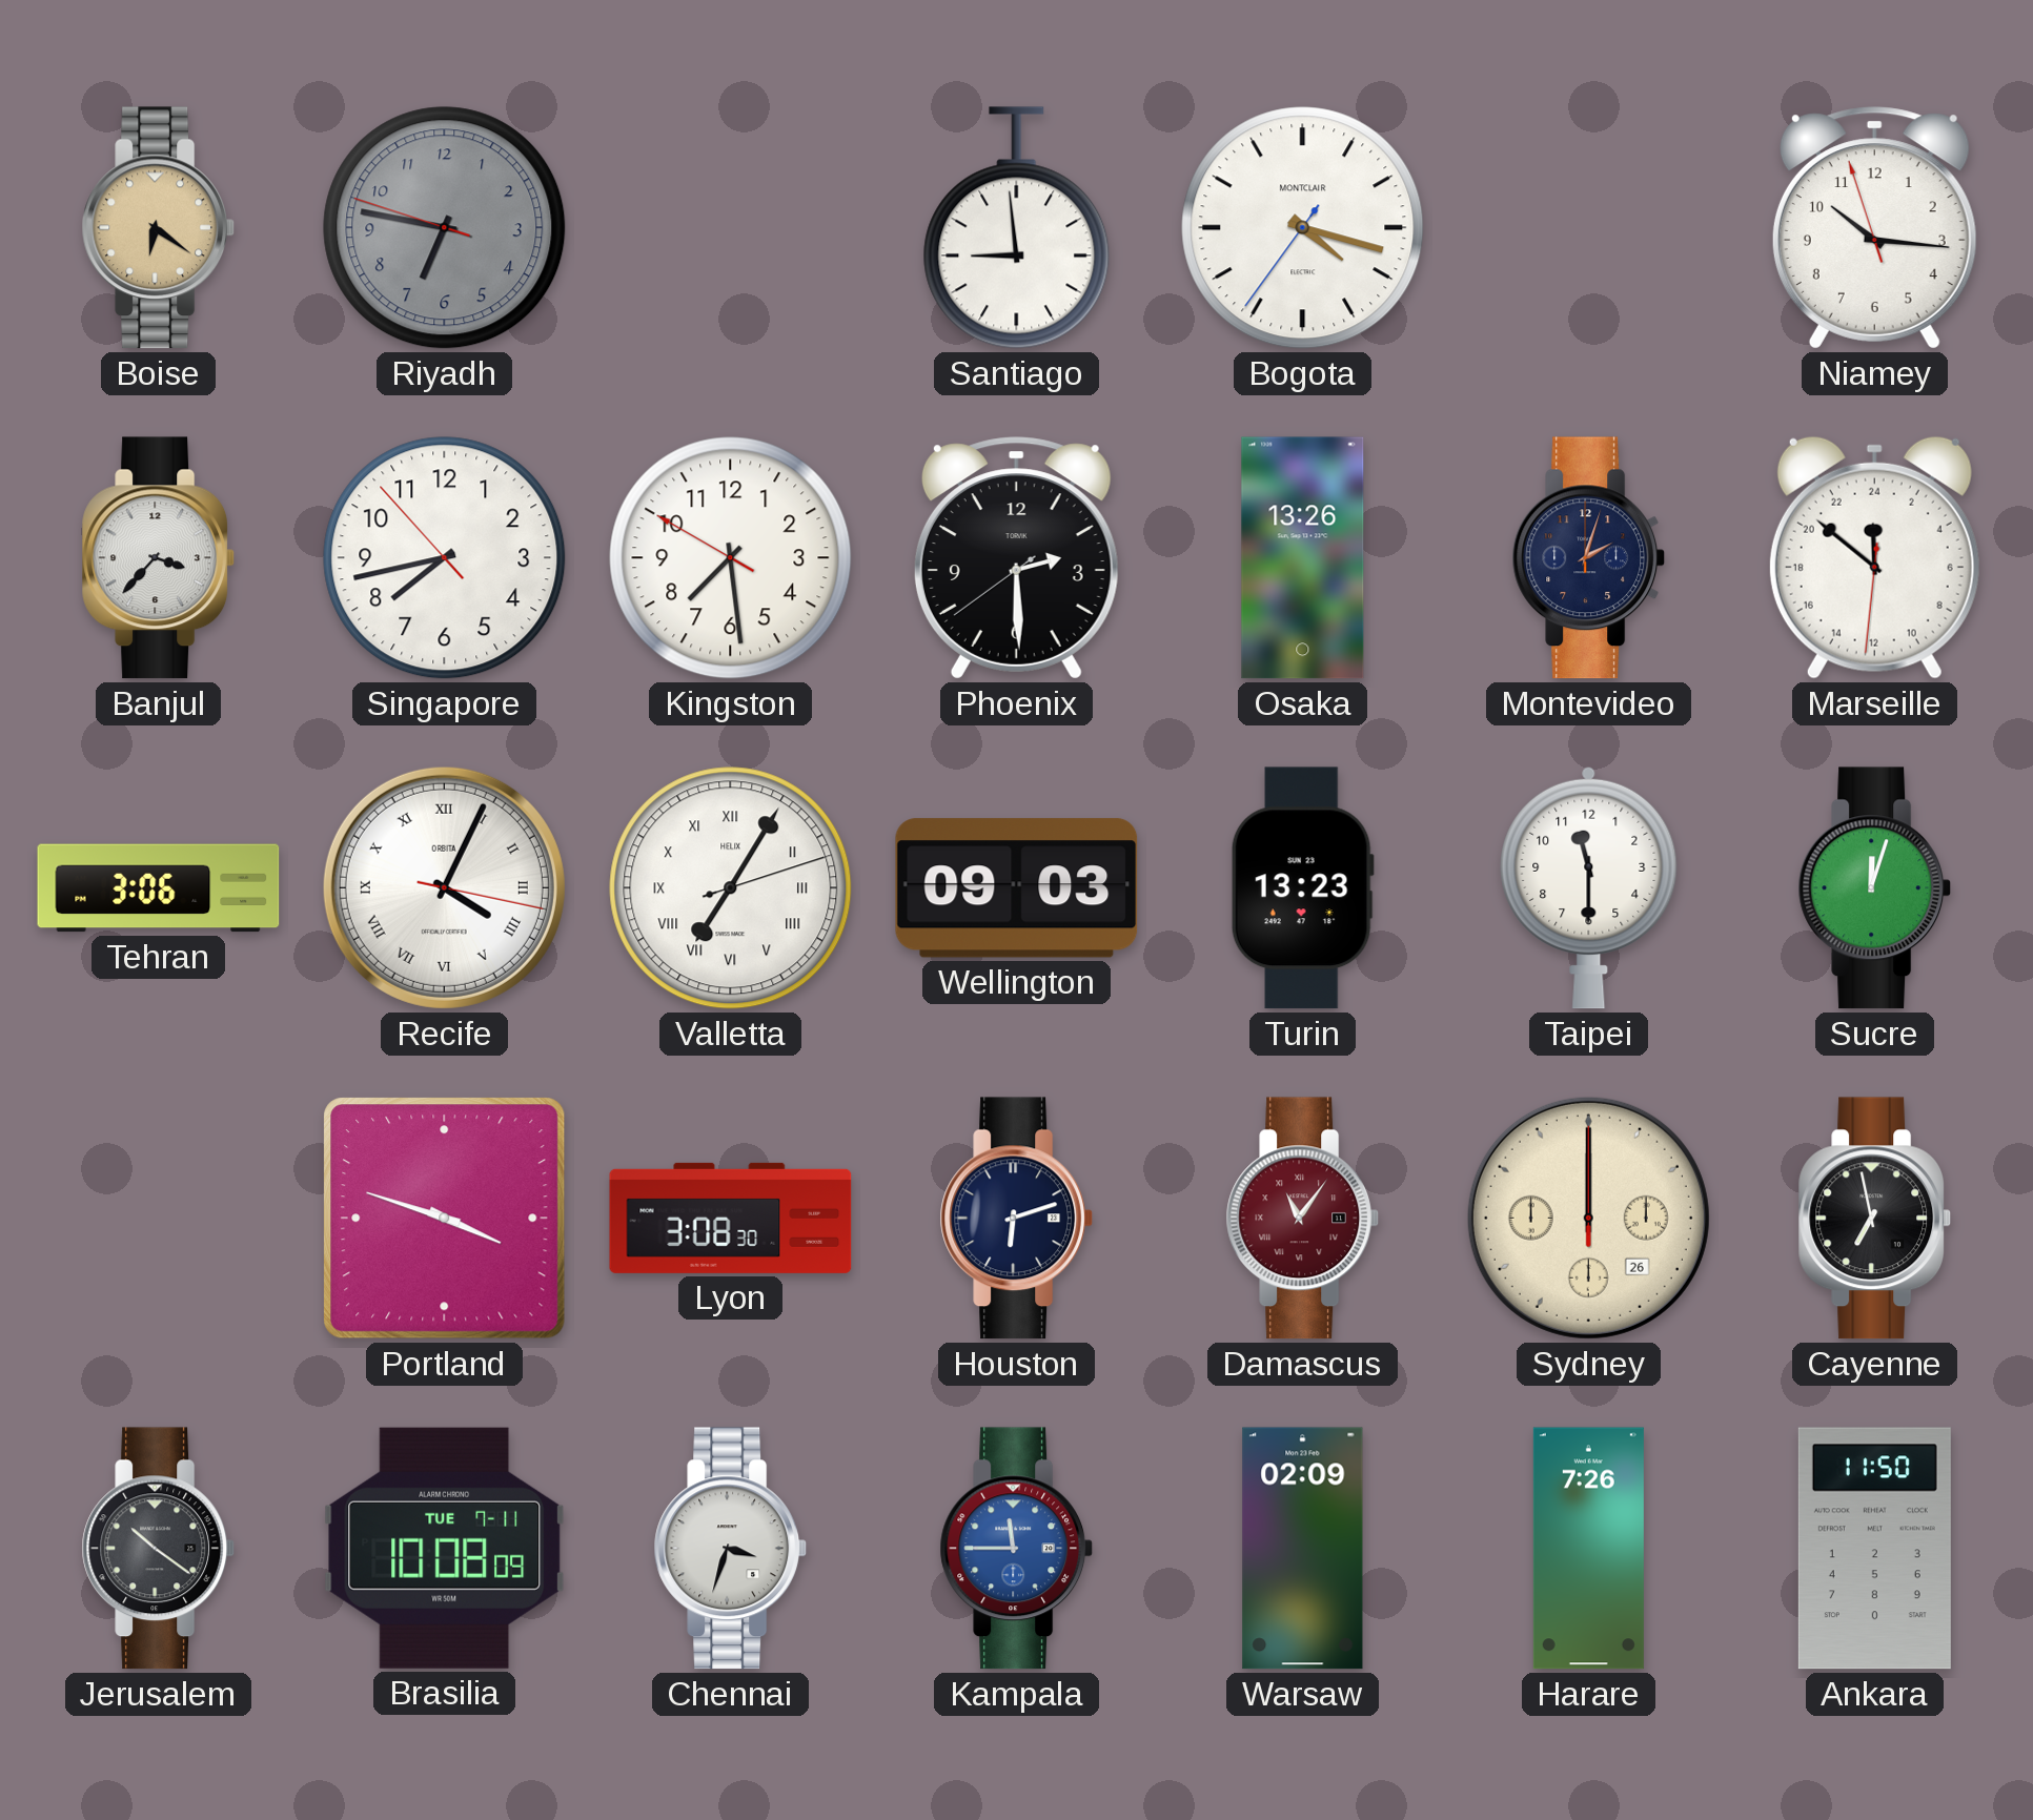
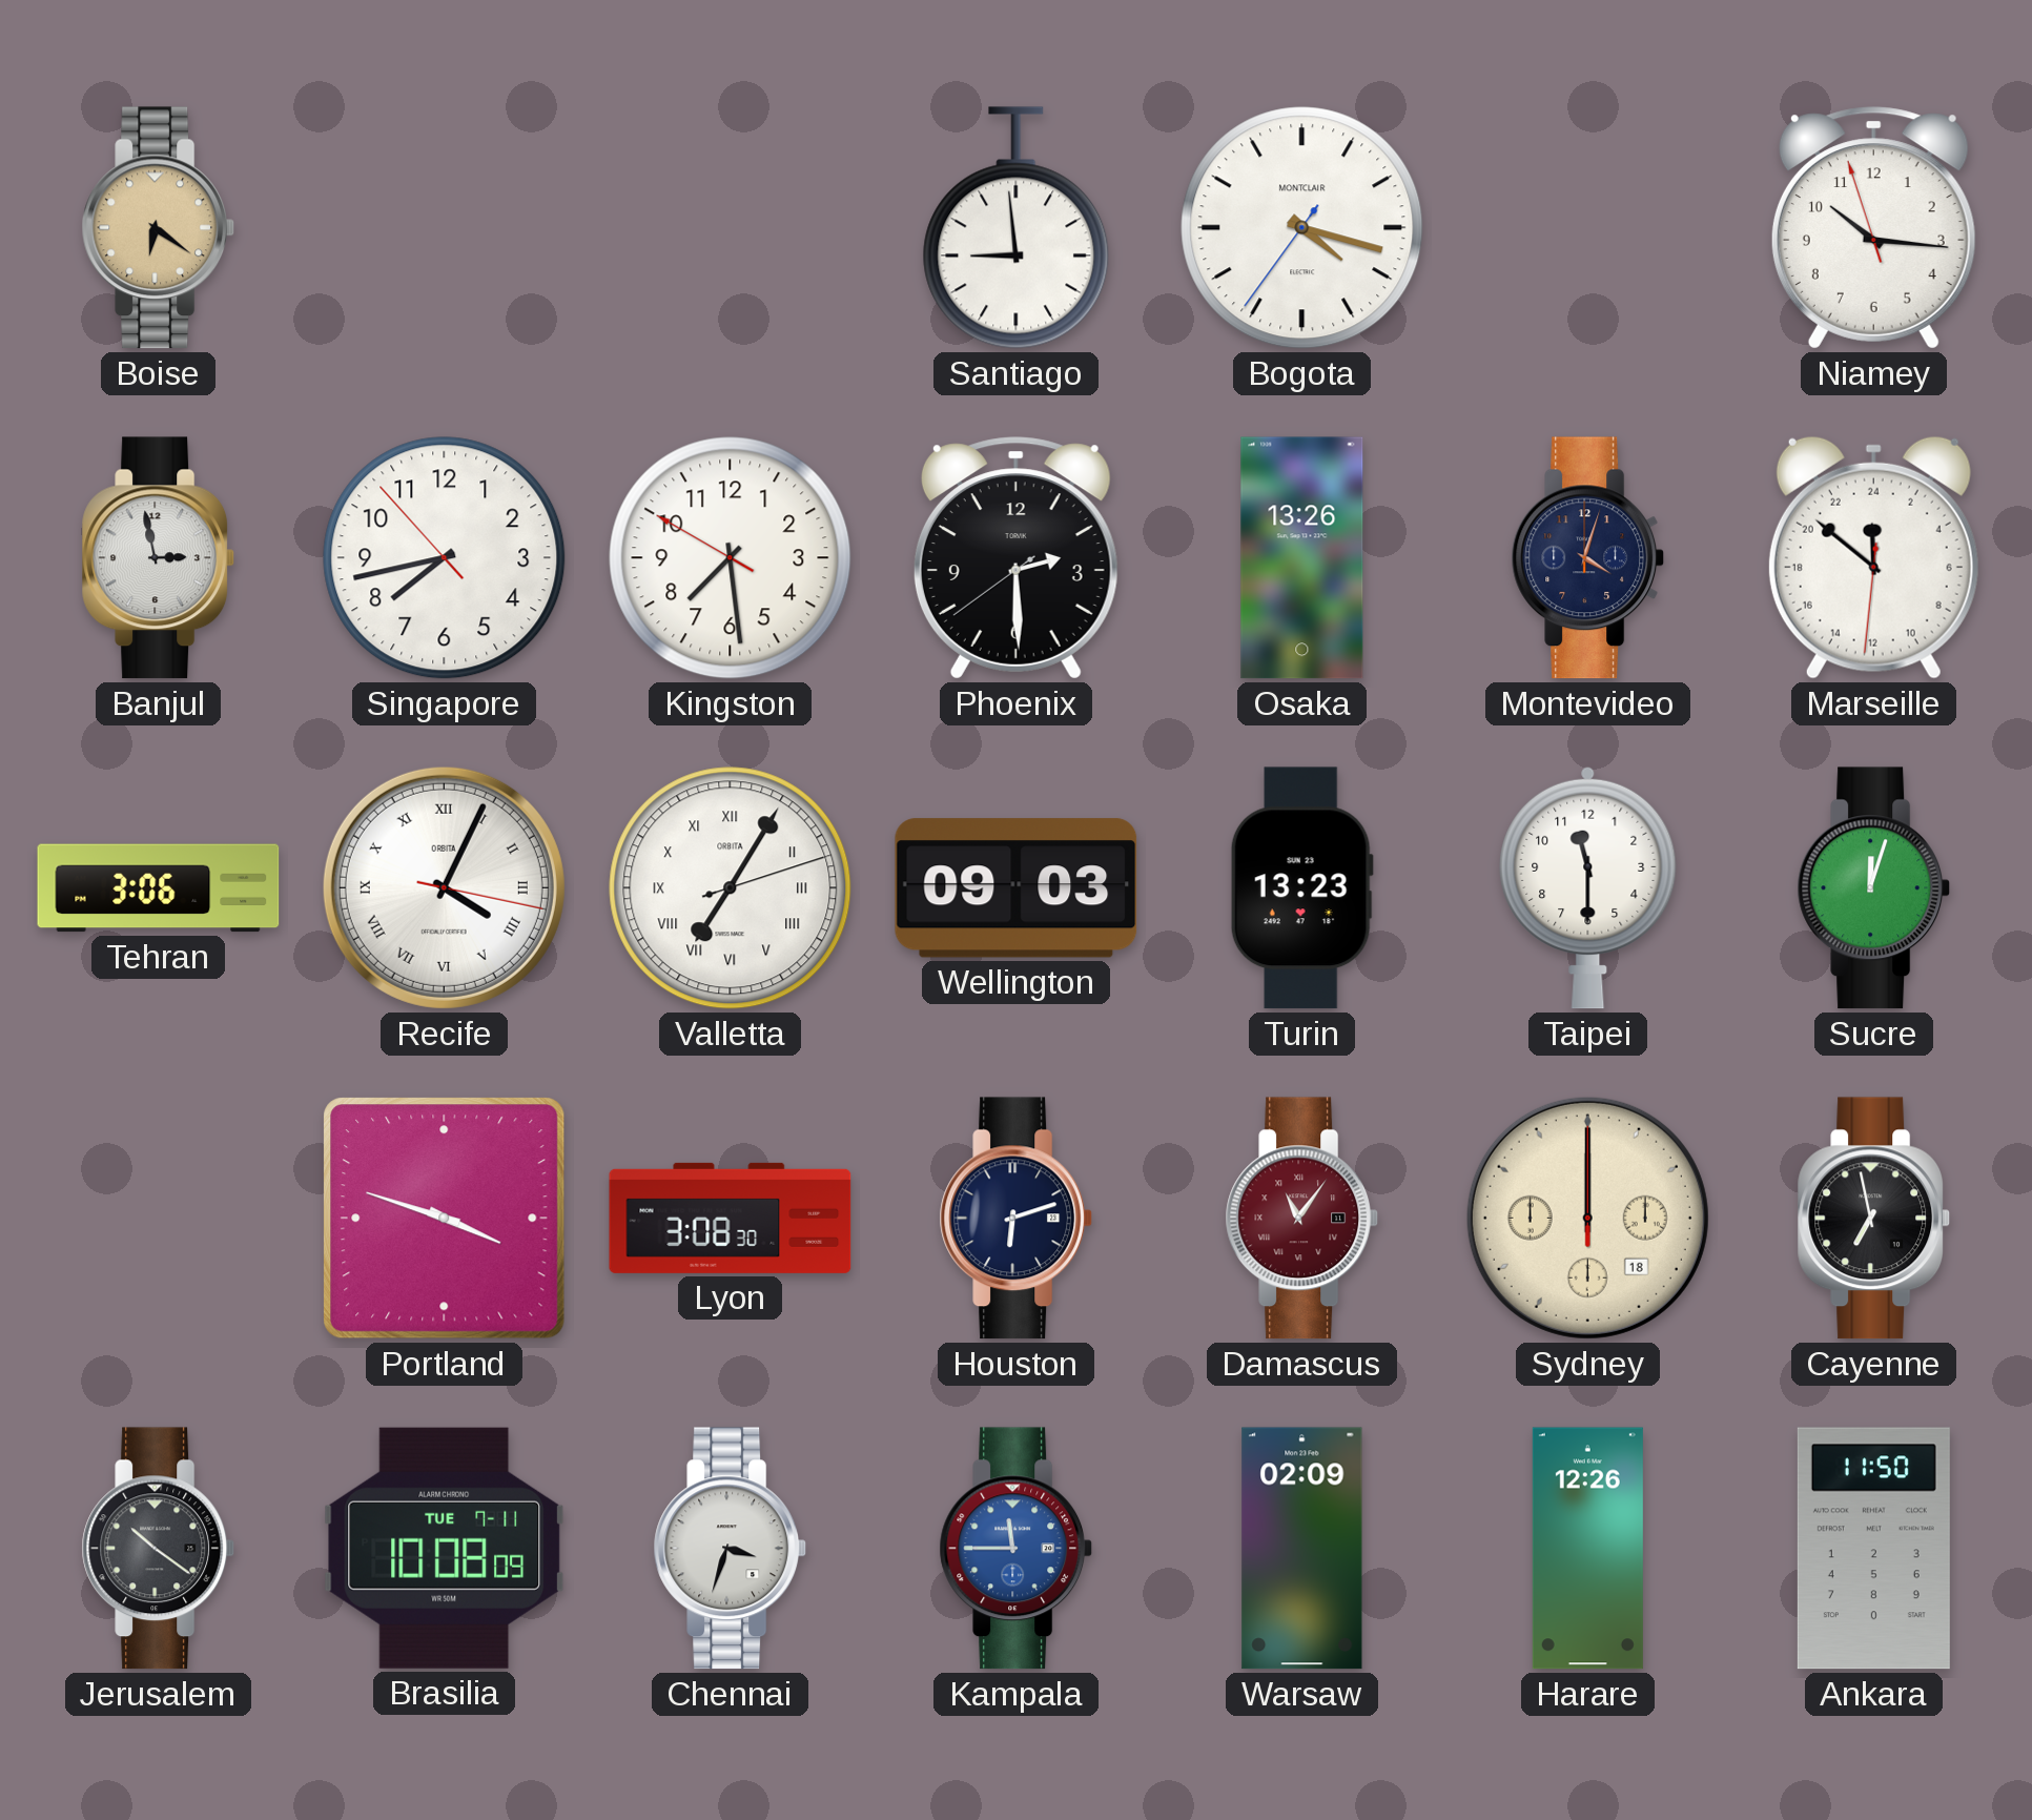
Riyadh: 6:46 -> none (445, 228)
Banjul: 3:37 -> 2:58 (159, 558)
Montevideo: 2:03 -> 4:03 (1588, 558)
Valletta brand: HELIX -> ORBITA (731, 888)
Sydney date: 26 -> 18 (1587, 1218)
Harare: 7:26 -> 12:26 (1587, 1549)
